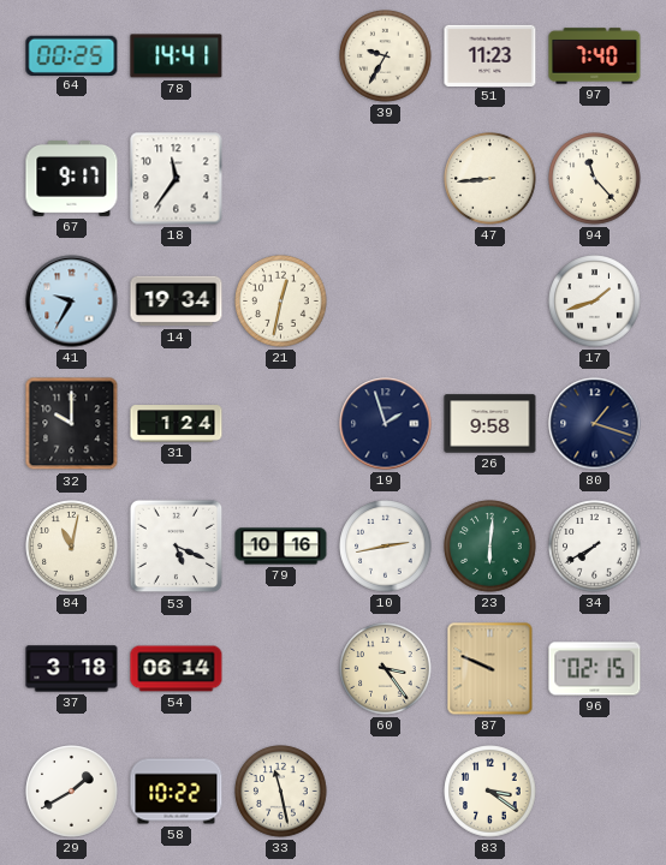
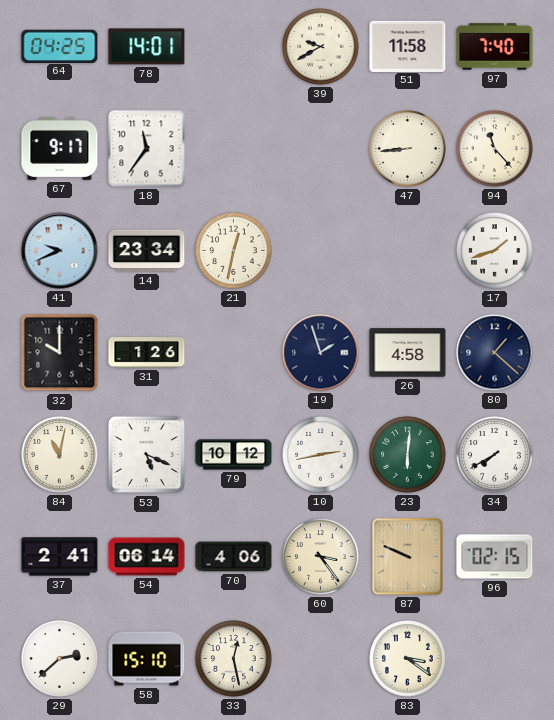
64: 00:25 -> 04:25 (60, 46)
78: 14:41 -> 14:01 (147, 47)
39: 9:35 -> 9:40 (321, 47)
51: 11:23 -> 11:58 (408, 46)
41: 9:35 -> 9:41 (60, 251)
14: 19:34 -> 23:34 (147, 251)
31: 1:24 -> 1:26 (147, 353)
26: 9:58 -> 4:58 (408, 353)
80: 1:18 -> 1:22 (495, 353)
79: 10:16 -> 10:12 (234, 455)
37: 3:18 -> 2:41 (60, 557)
70: none -> 4:06 (234, 557)
29: 1:40 -> 2:38 (60, 659)
58: 10:22 -> 15:10 (147, 659)
33: 11:28 -> 12:28 (234, 659)
